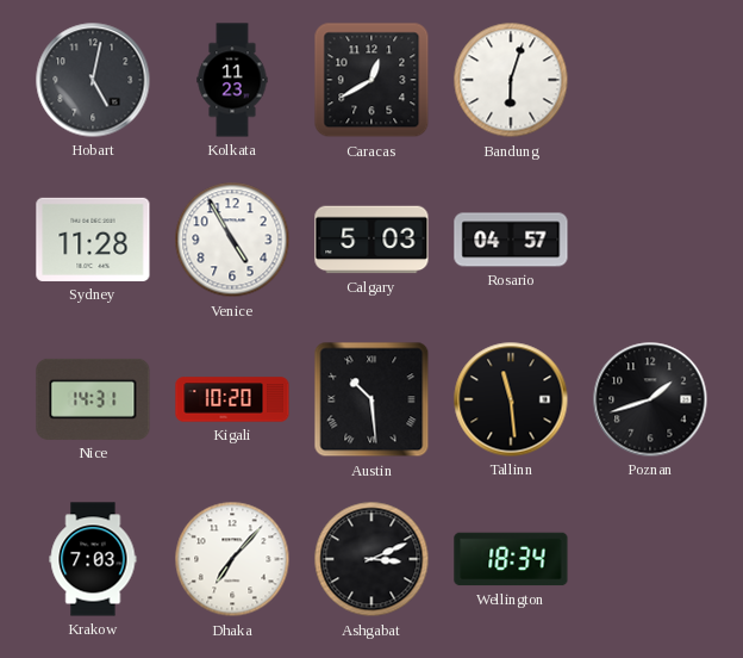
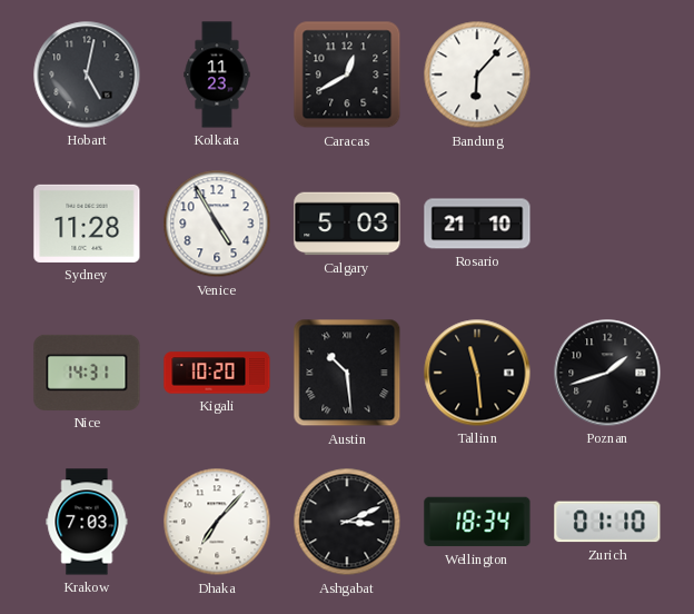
Bandung: 6:03 -> 6:07 (477, 75)
Rosario: 04:57 -> 21:10 (477, 224)
Zurich: none -> 01:10 (607, 522)
